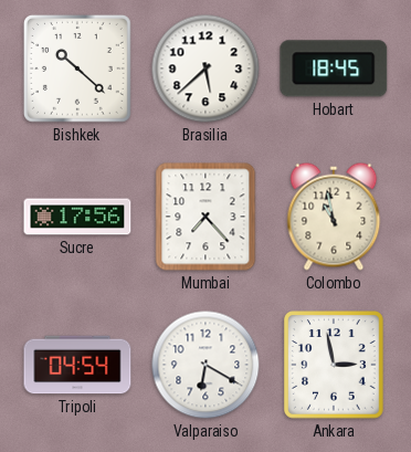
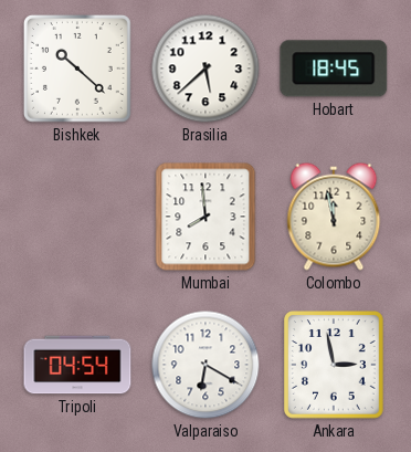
Sucre: 17:56 -> none (77, 217)
Mumbai: 7:23 -> 7:59 (205, 217)
Colombo: 10:58 -> 11:58 (334, 217)
